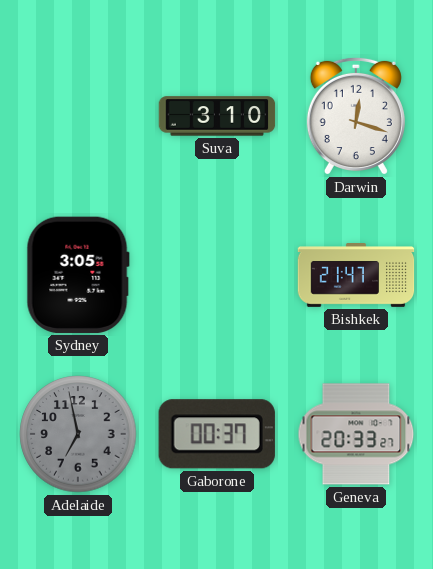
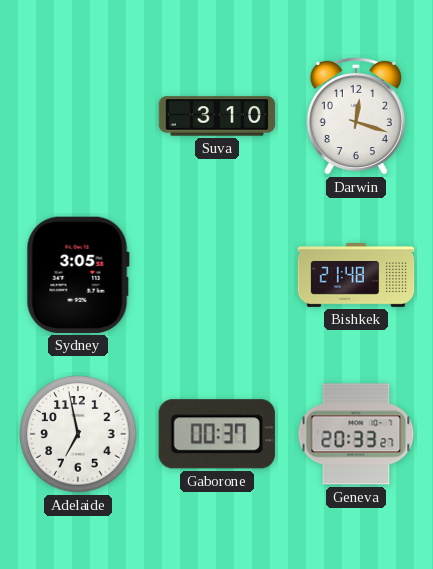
Bishkek: 21:47 -> 21:48 (356, 276)
Adelaide dial: grey -> white (78, 434)
